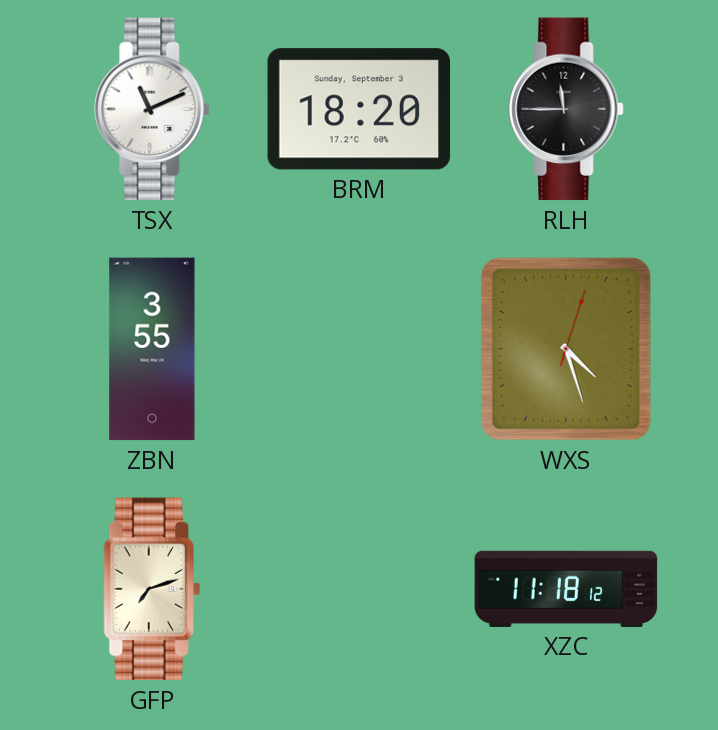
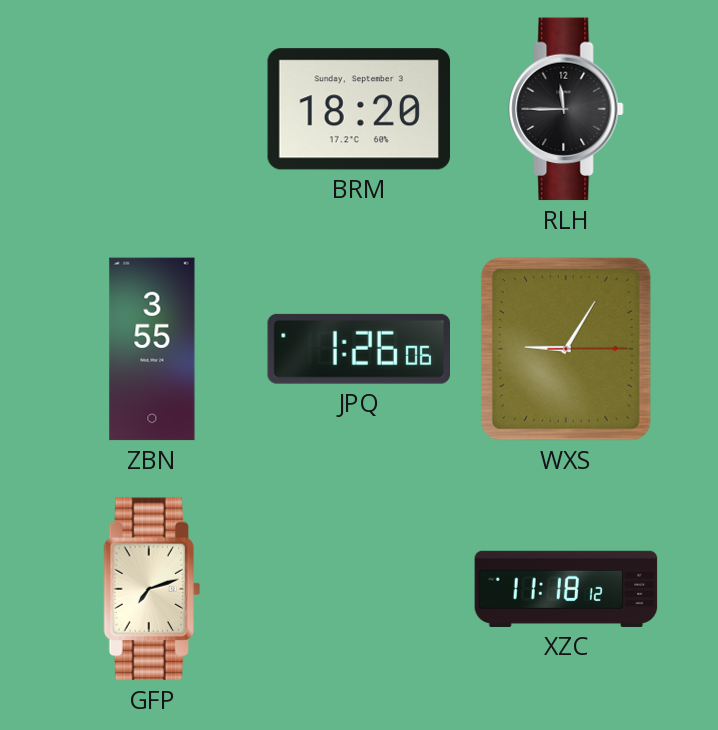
TSX: 11:11 -> none (152, 109)
JPQ: none -> 1:26 (358, 349)
WXS: 4:27 -> 9:05 (566, 349)
